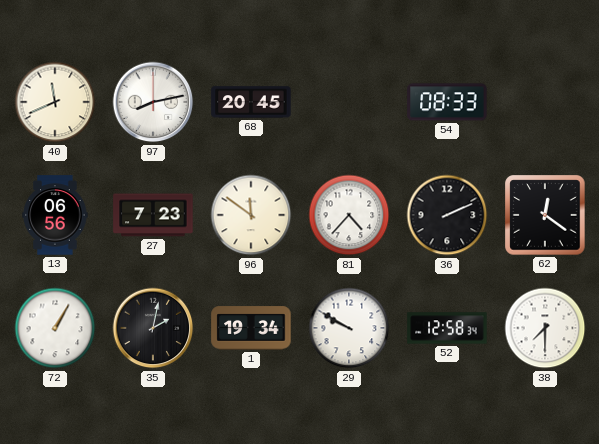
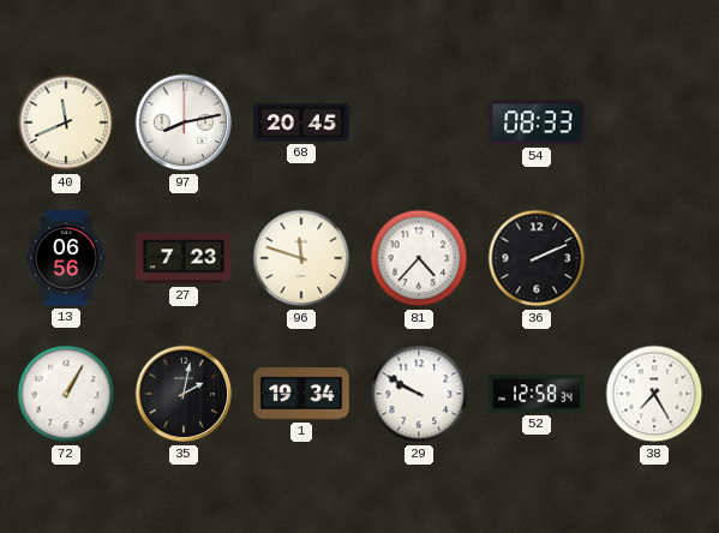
96: 11:51 -> 11:48 (301, 258)
62: 12:21 -> none (545, 215)
38: 7:30 -> 7:25 (654, 394)
